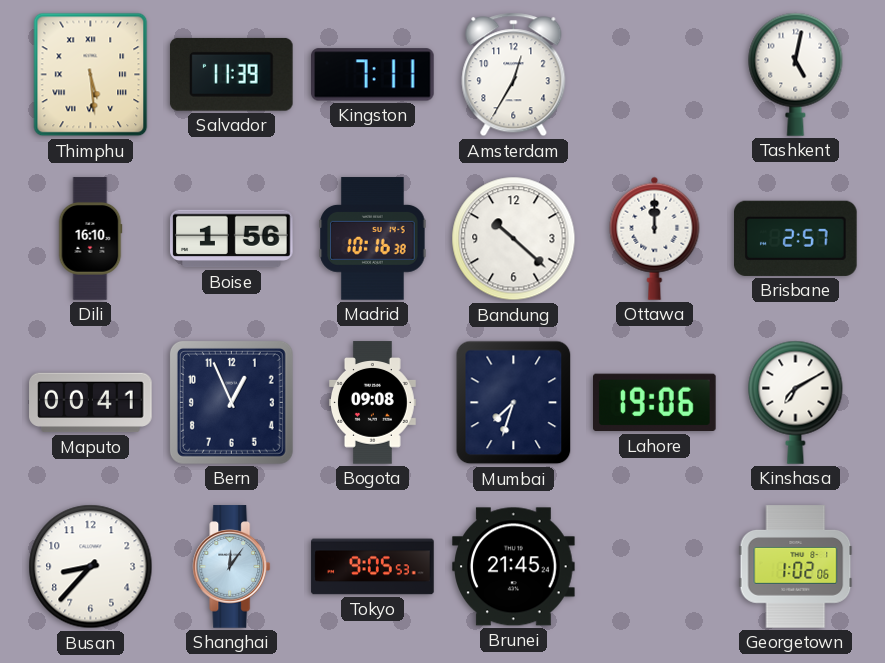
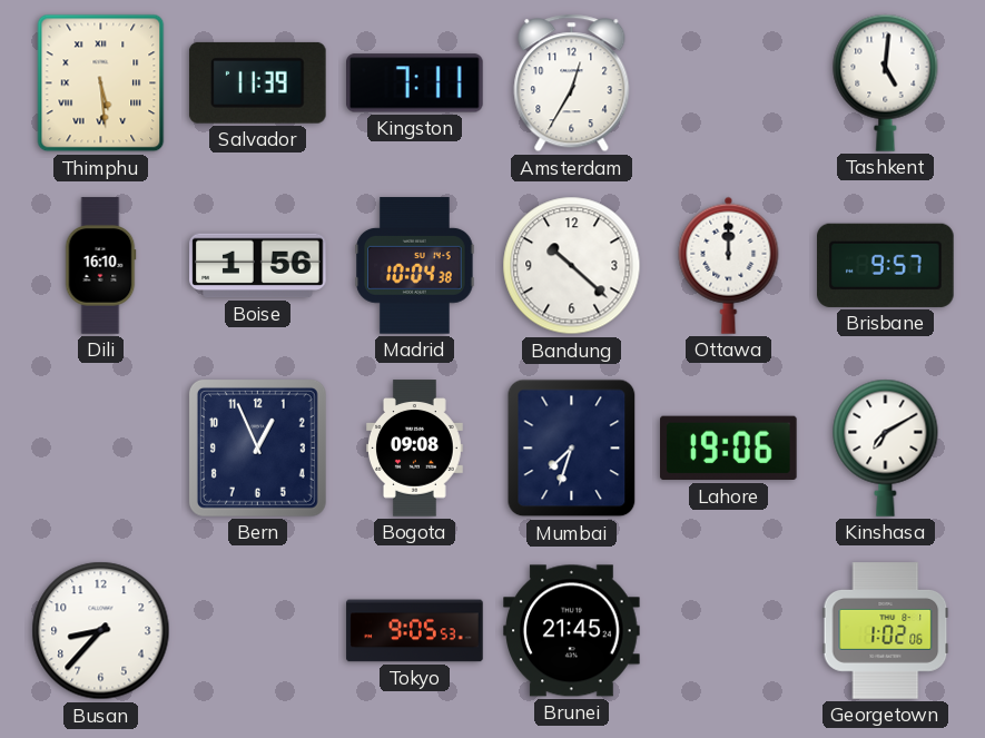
Tashkent: 5:02 -> 5:01 (886, 82)
Madrid: 10:16 -> 10:04 (415, 266)
Brisbane: 2:57 -> 9:57 (886, 265)
Maputo: 00:41 -> none (91, 403)
Shanghai: 12:06 -> none (232, 567)
